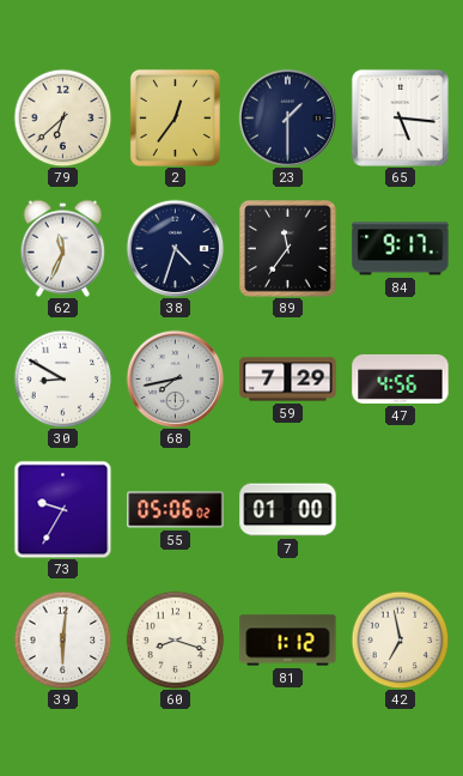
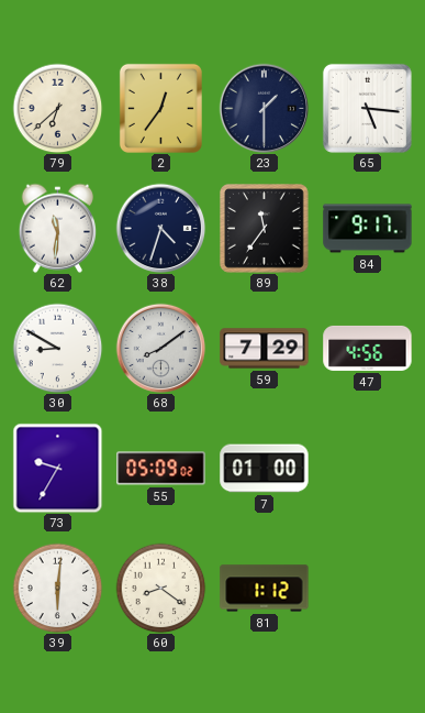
62: 11:34 -> 11:31 (58, 228)
68: 7:43 -> 8:09 (160, 348)
55: 05:06 -> 05:09 (161, 469)
60: 8:18 -> 8:21 (160, 588)
42: 6:58 -> none (400, 639)
